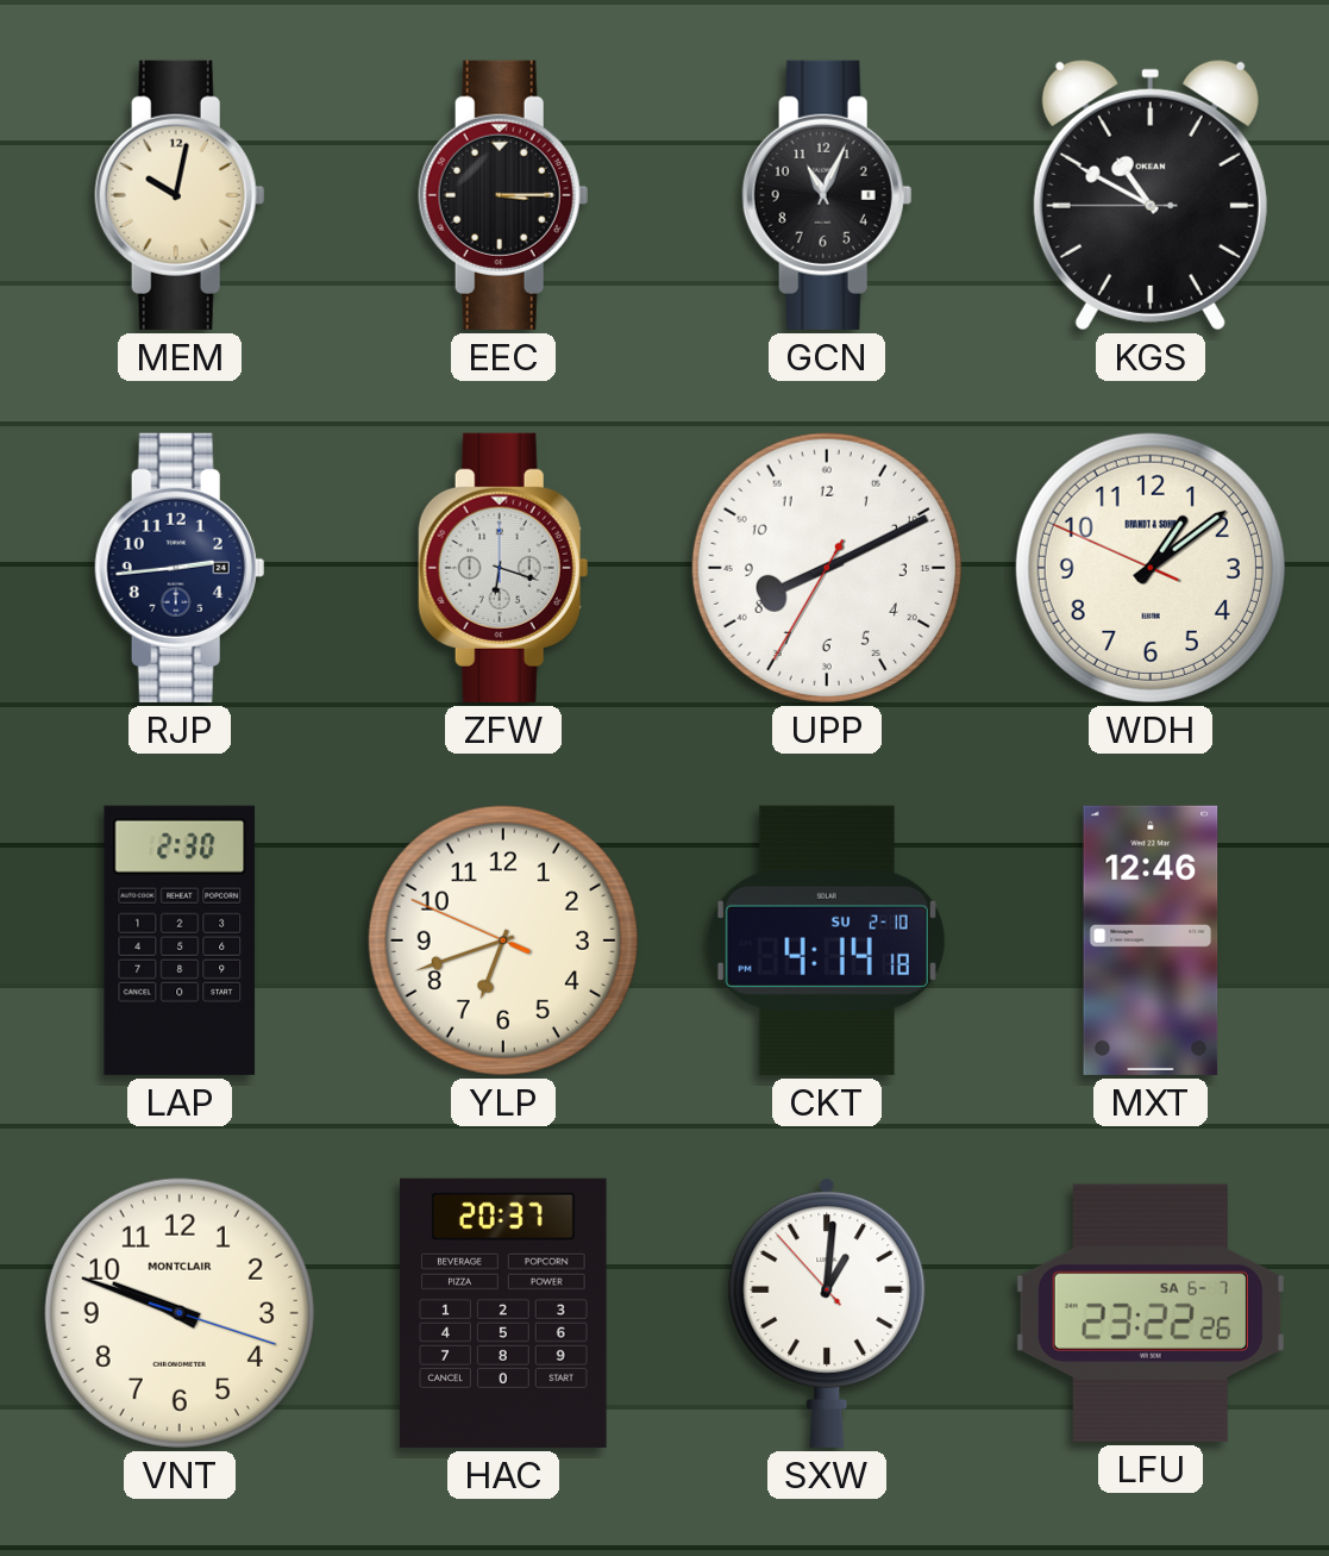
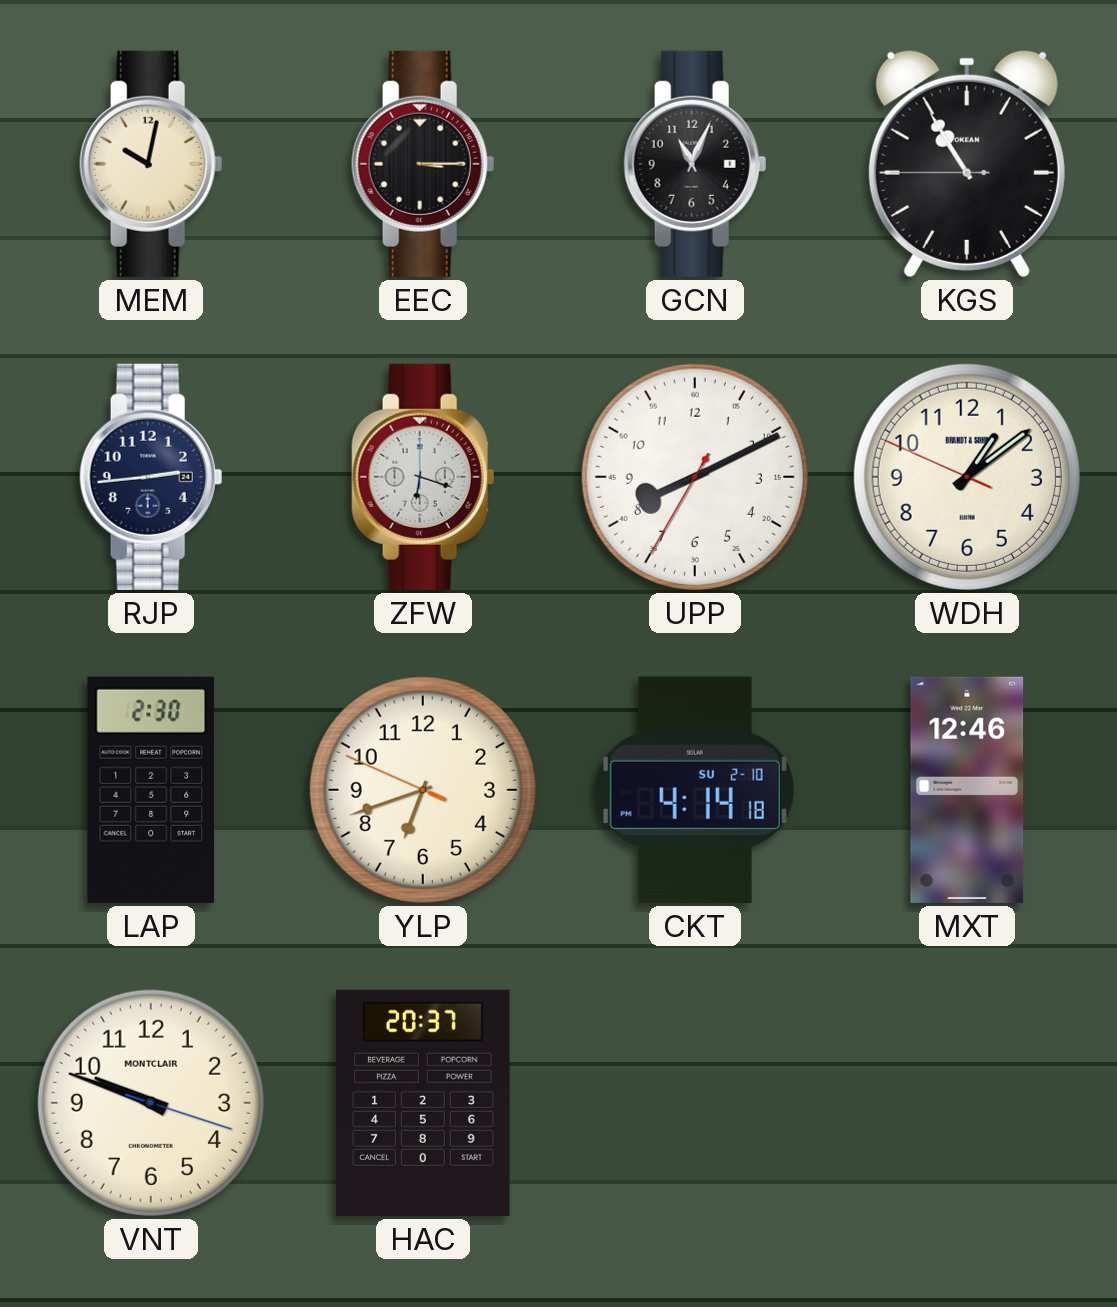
KGS: 10:49 -> 10:54 (967, 163)
SXW: 1:00 -> none (827, 1313)
LFU: 23:22 -> none (1151, 1313)
